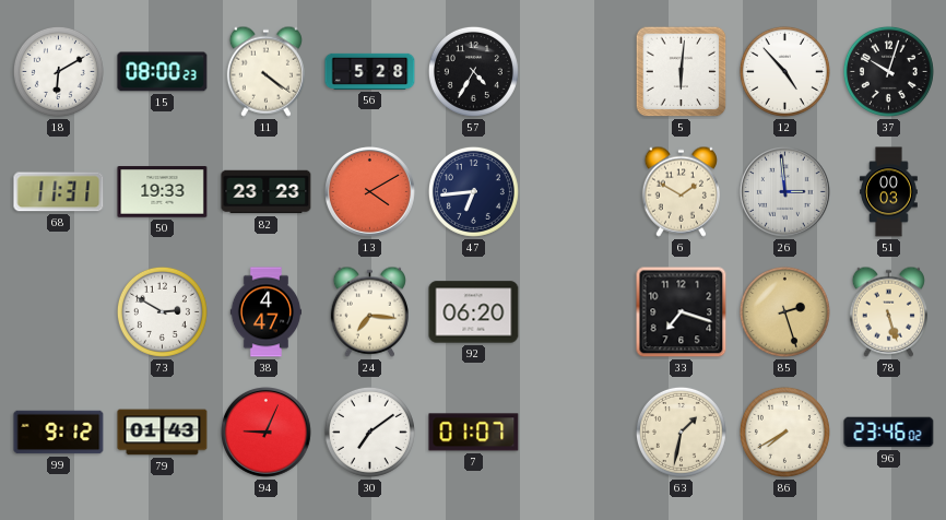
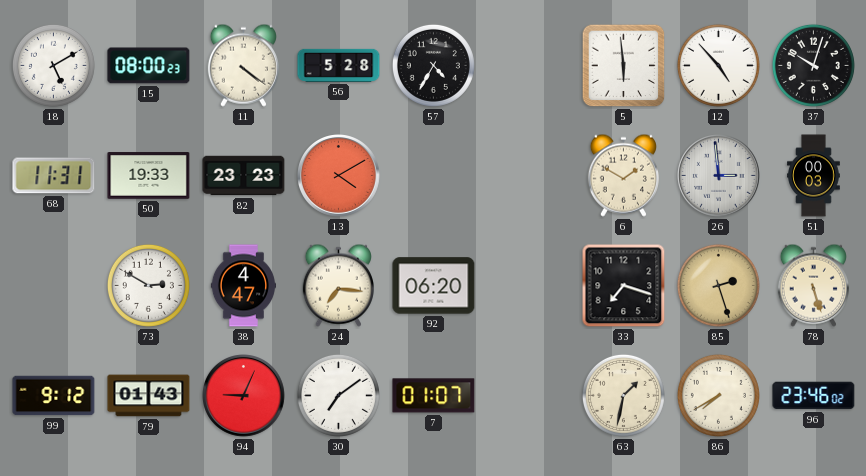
18: 6:10 -> 5:10 (53, 65)
5: 6:01 -> 5:59 (624, 66)
47: 6:44 -> none (473, 191)
